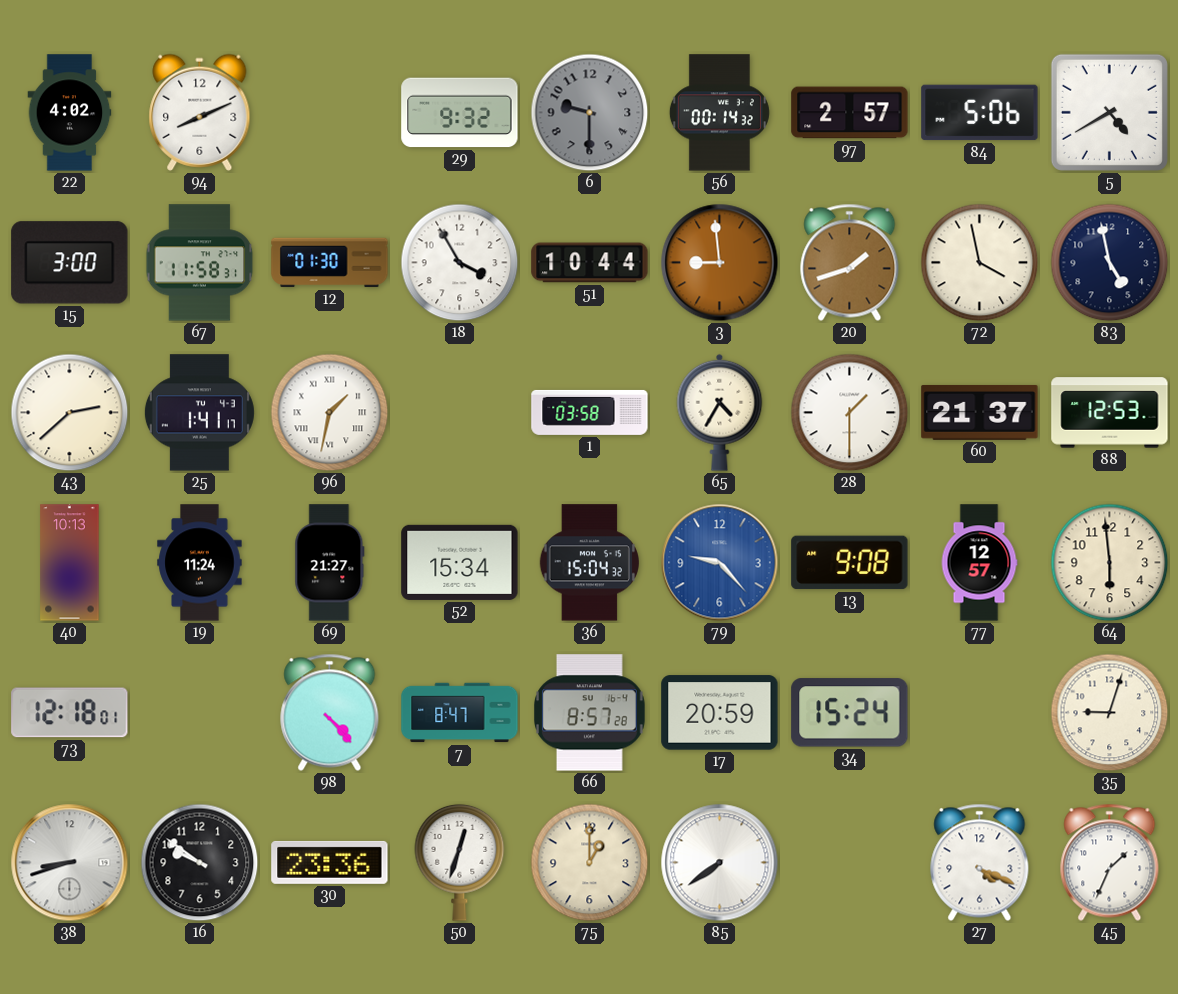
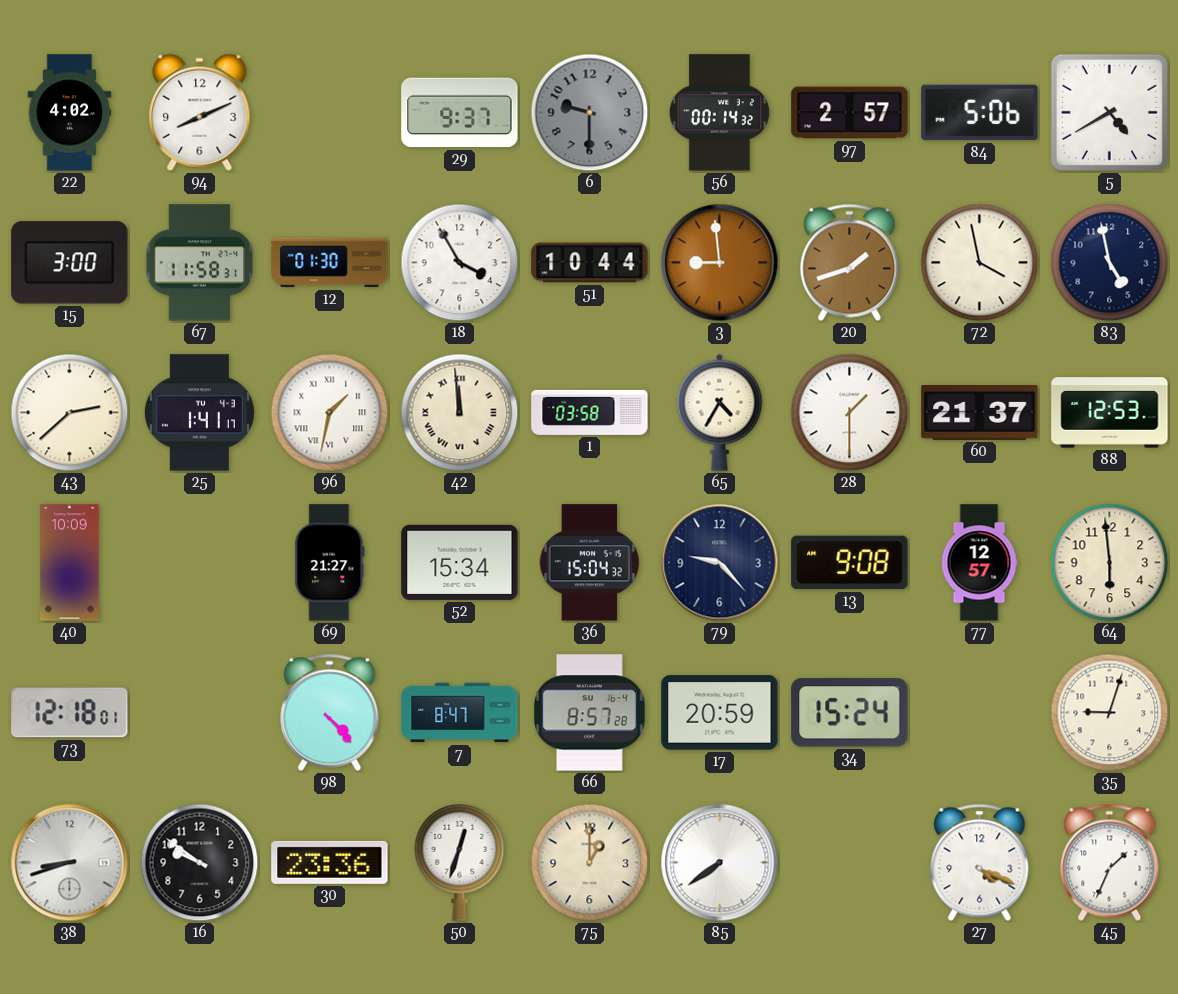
29: 9:32 -> 9:37 (460, 113)
42: none -> 11:59 (460, 413)
40: 10:13 -> 10:09 (70, 563)
19: 11:24 -> none (200, 563)
79 dial: blue -> navy (720, 563)
